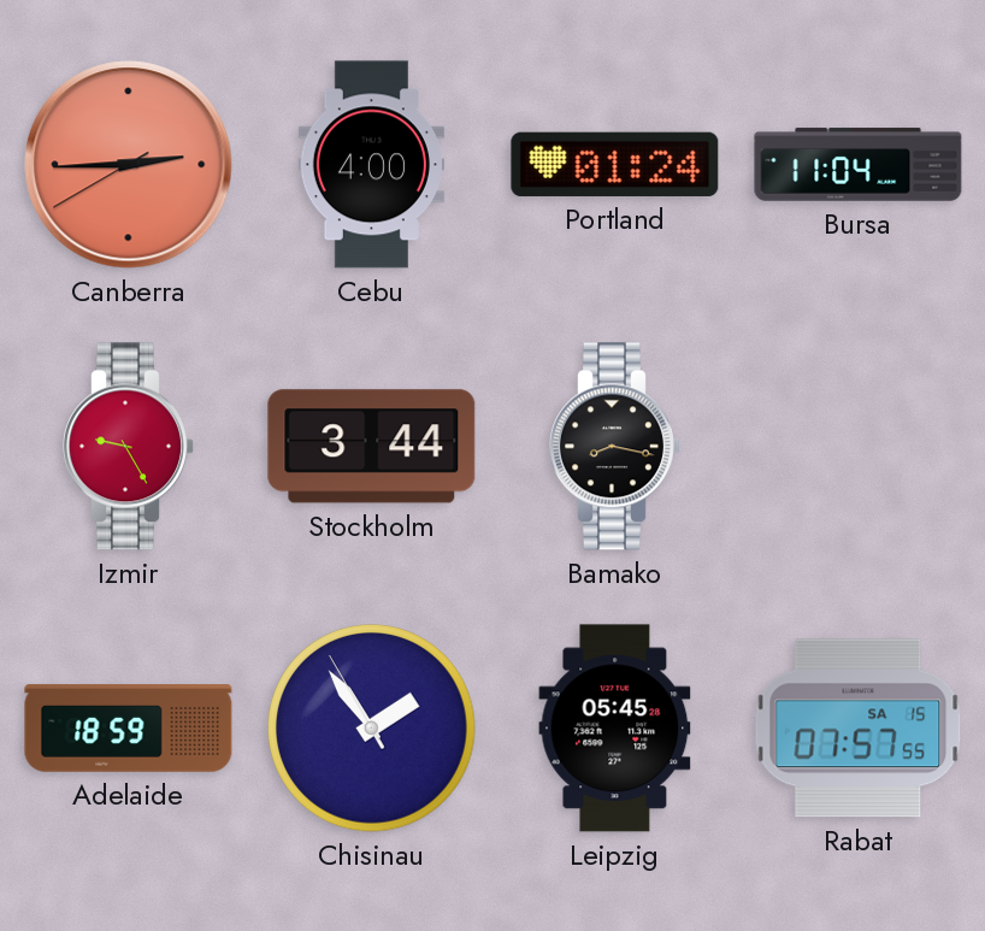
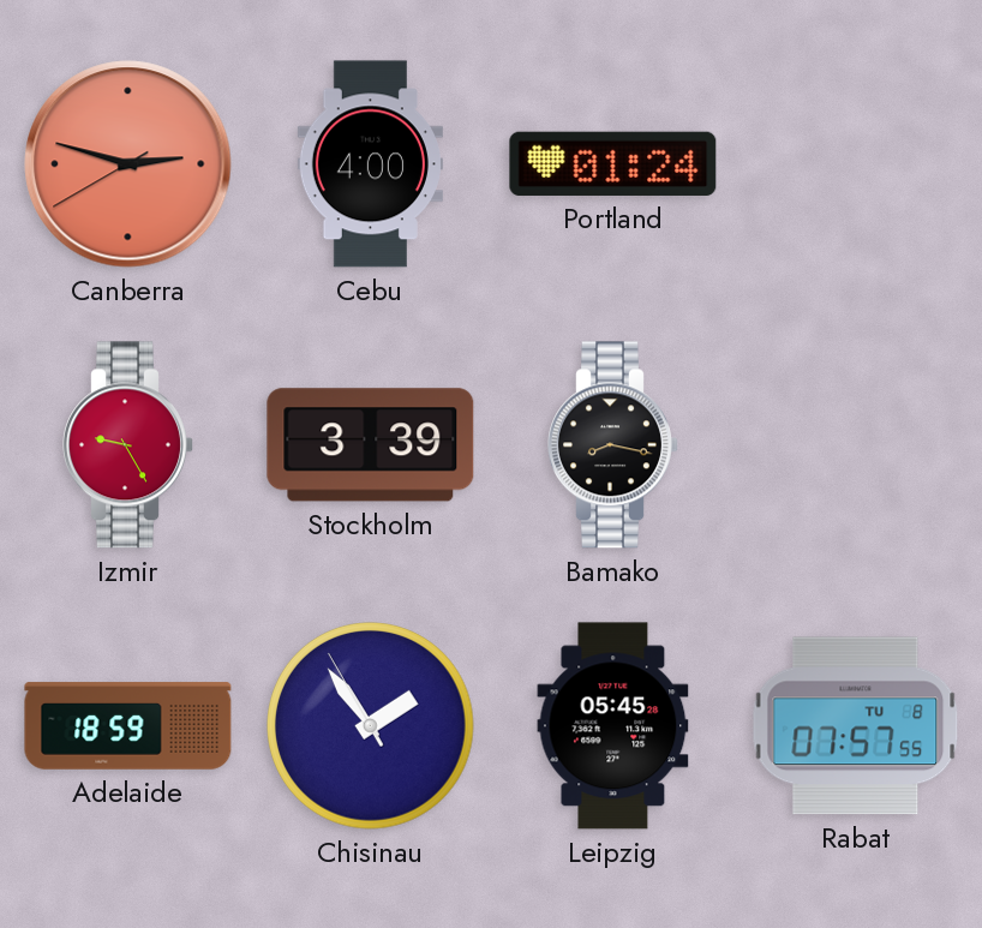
Canberra: 2:44 -> 2:47 (128, 164)
Bursa: 11:04 -> none (859, 165)
Stockholm: 3:44 -> 3:39 (371, 445)
Rabat date: SA 15 -> TU 8 (856, 726)
